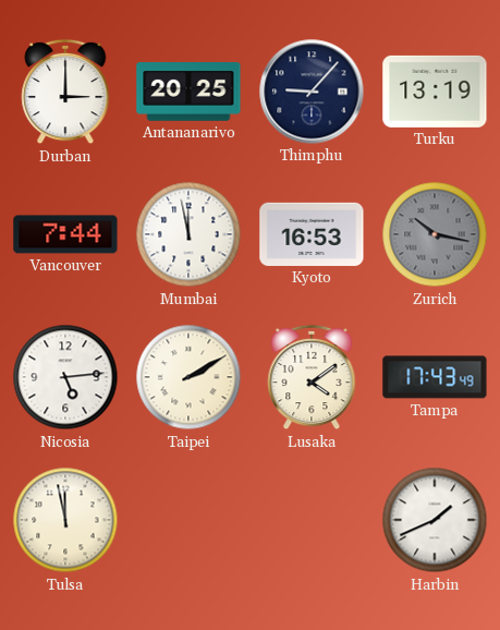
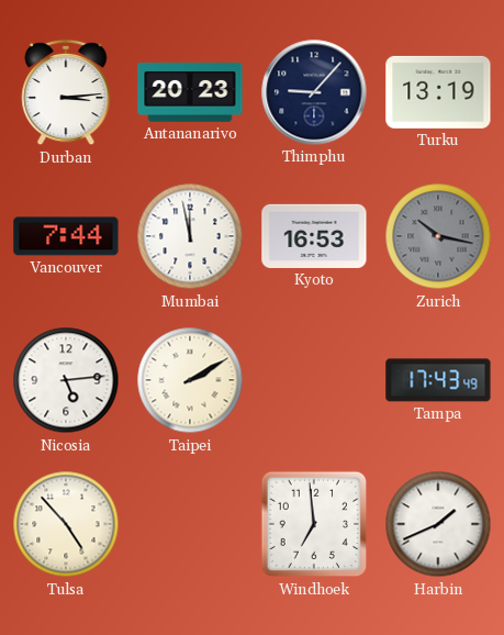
Durban: 3:00 -> 3:14 (66, 92)
Antananarivo: 20:25 -> 20:23 (190, 93)
Lusaka: 4:09 -> none (312, 377)
Tulsa: 11:58 -> 4:53 (66, 524)
Windhoek: none -> 6:59 (314, 524)
